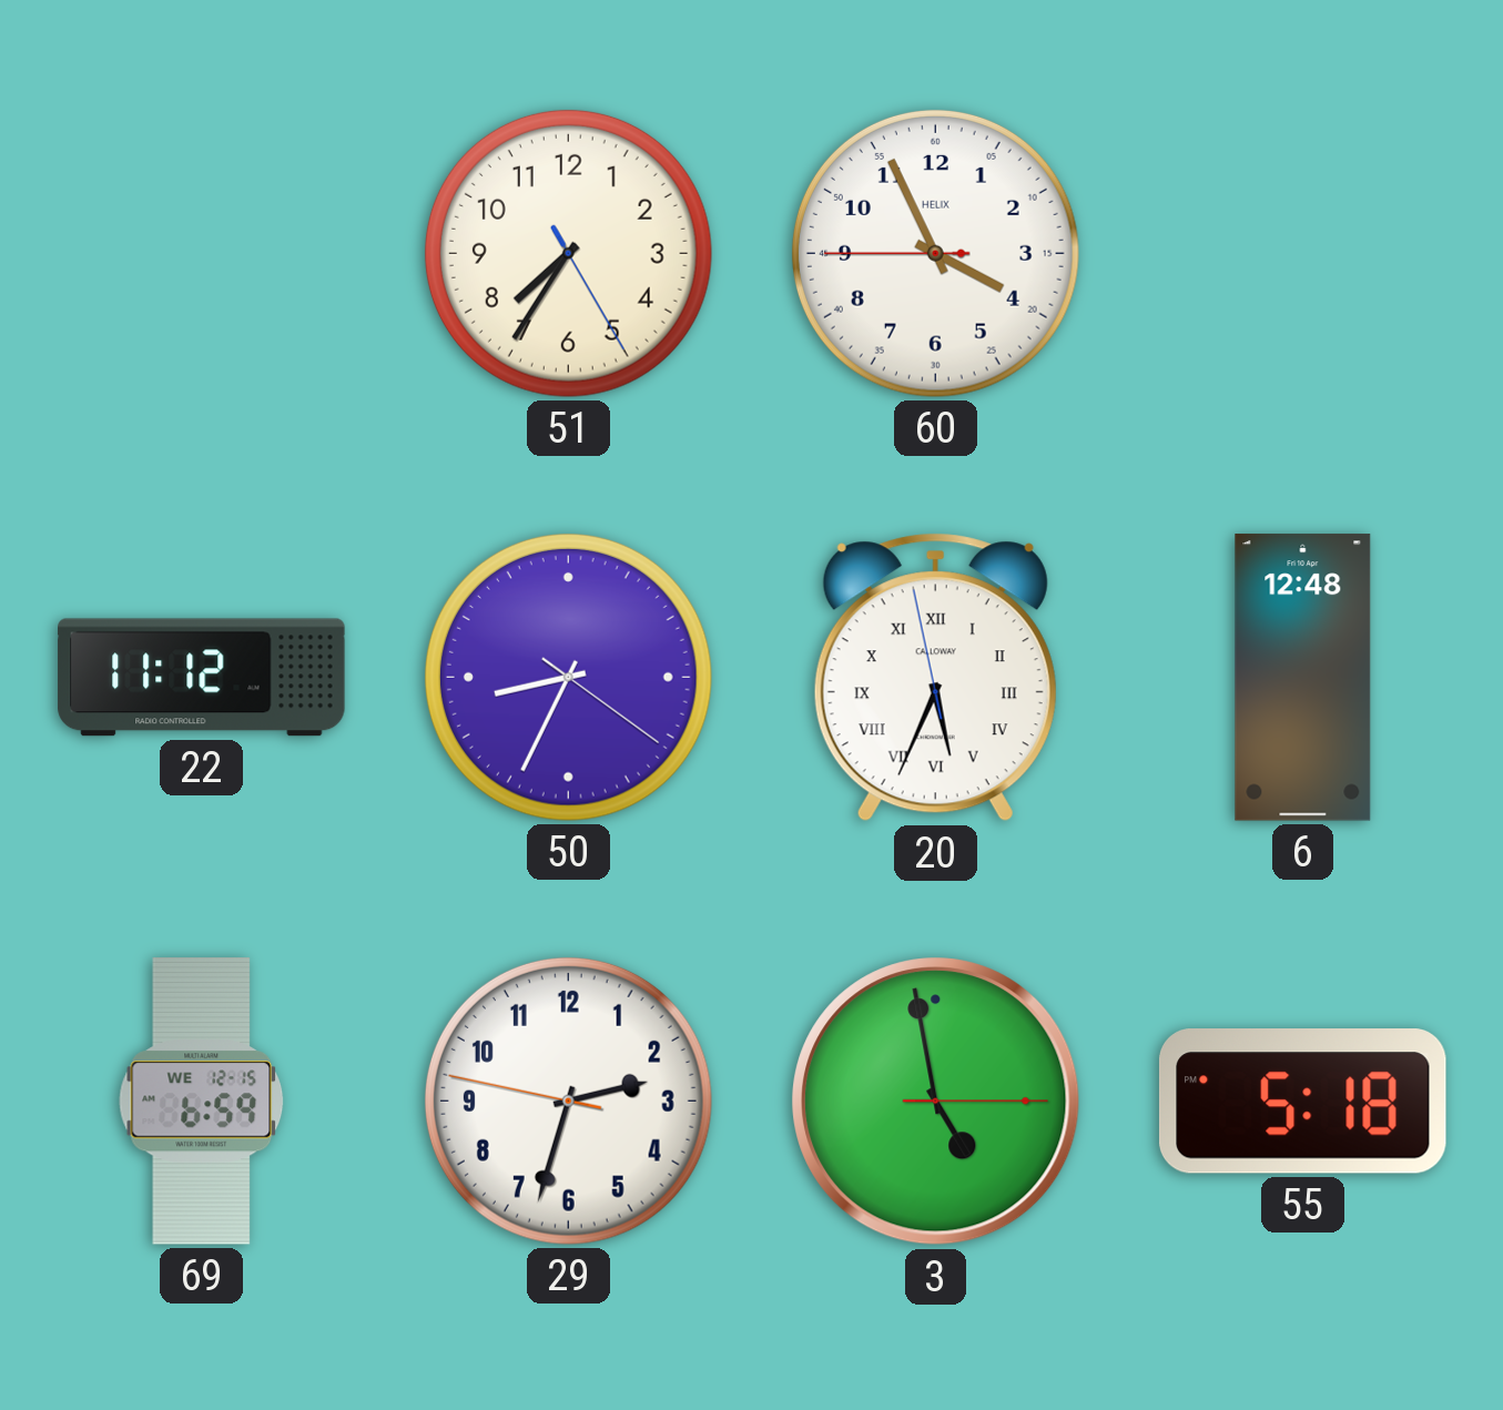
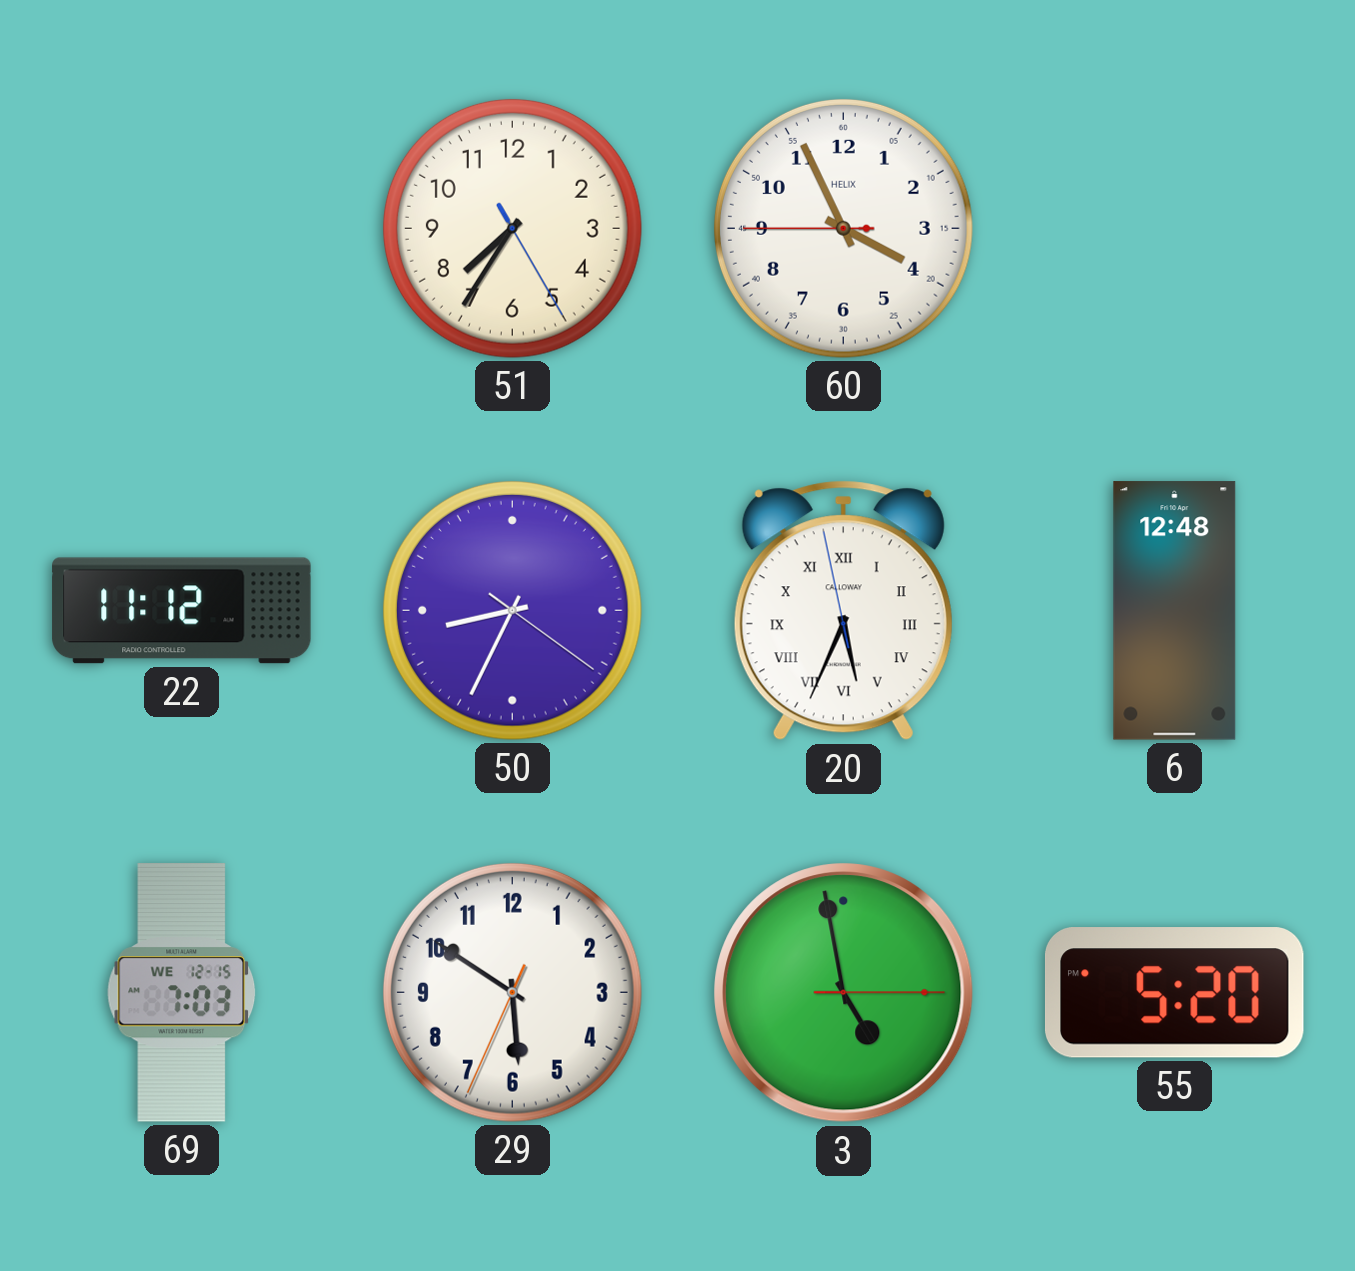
69: 6:59 -> 7:03 (182, 992)
29: 2:32 -> 5:50 (512, 992)
55: 5:18 -> 5:20 (1174, 993)
